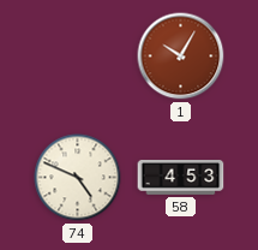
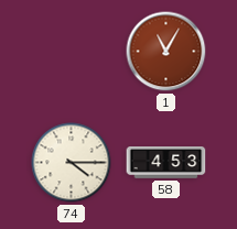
1: 10:05 -> 11:05 (166, 52)
74: 4:49 -> 4:15 (72, 163)
